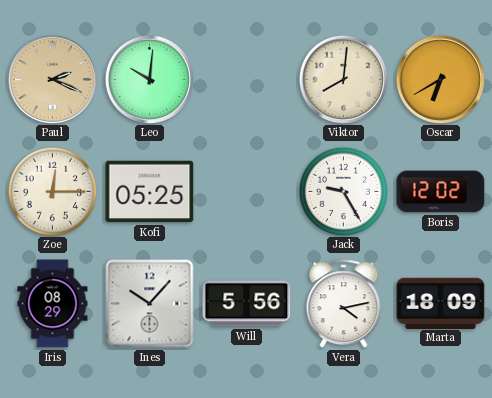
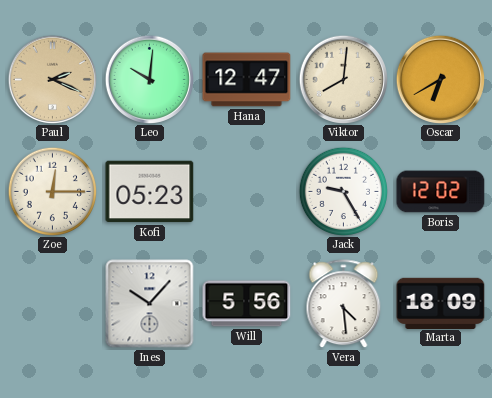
Hana: none -> 12:47 (247, 80)
Kofi: 05:25 -> 05:23 (150, 192)
Iris: 08:29 -> none (53, 304)
Vera: 4:13 -> 4:29 (344, 304)
